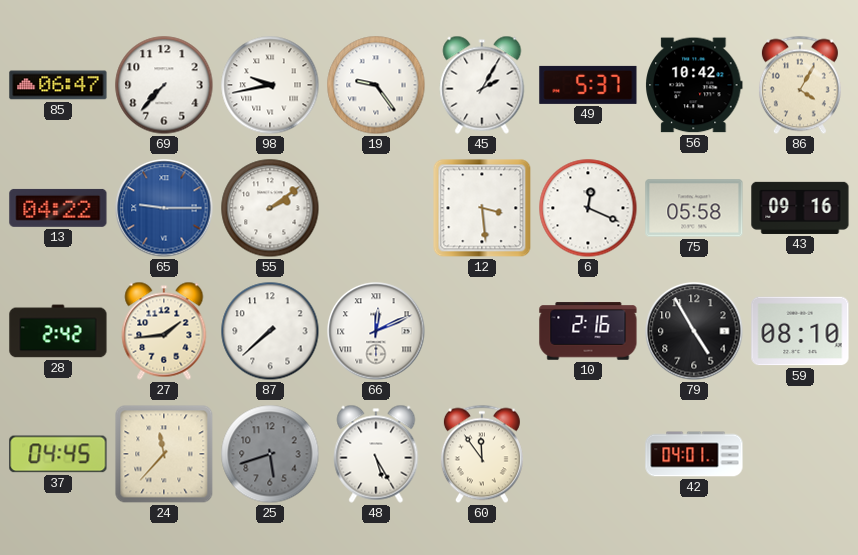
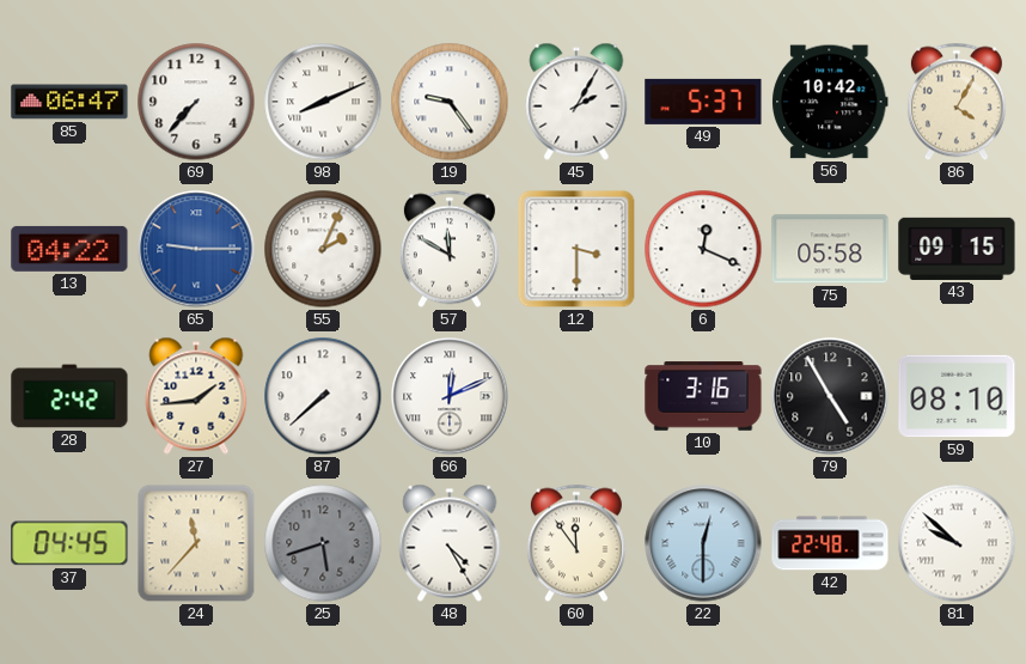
98: 9:43 -> 8:11 (323, 102)
55: 2:09 -> 2:04 (323, 249)
57: none -> 11:50 (450, 249)
12: 3:29 -> 3:30 (576, 249)
43: 09:16 -> 09:15 (957, 249)
10: 2:16 -> 3:16 (703, 396)
48: 5:25 -> 4:25 (450, 543)
22: none -> 12:30 (703, 543)
42: 04:01 -> 22:48 (830, 543)
81: none -> 9:52 (957, 543)
